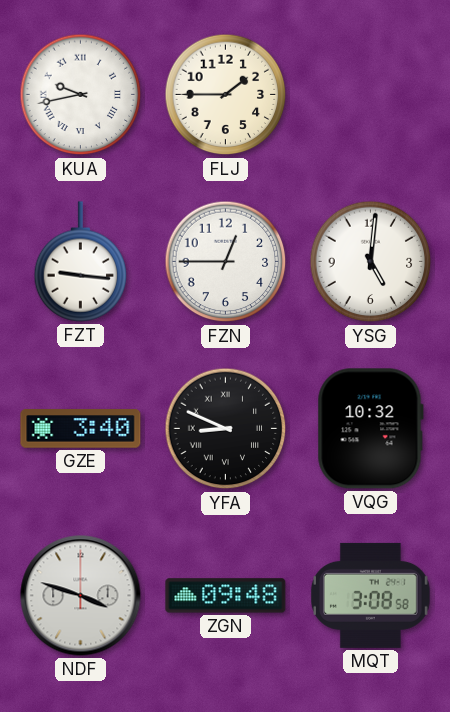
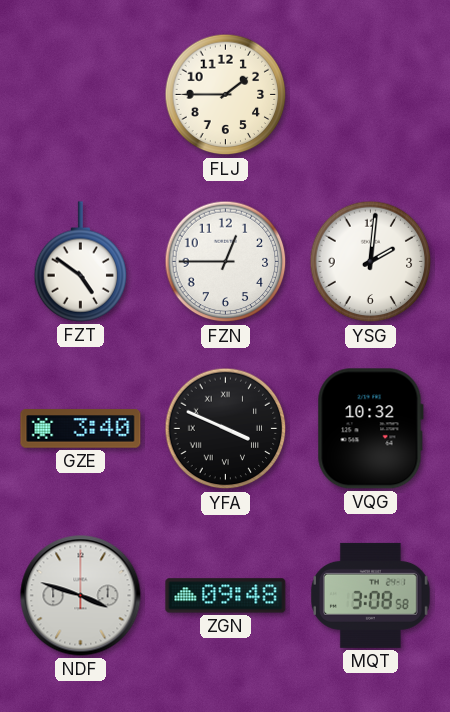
KUA: 9:43 -> none (81, 95)
FZT: 9:16 -> 4:51 (81, 262)
YSG: 5:01 -> 2:01 (371, 262)
YFA: 8:49 -> 3:49 (226, 429)
